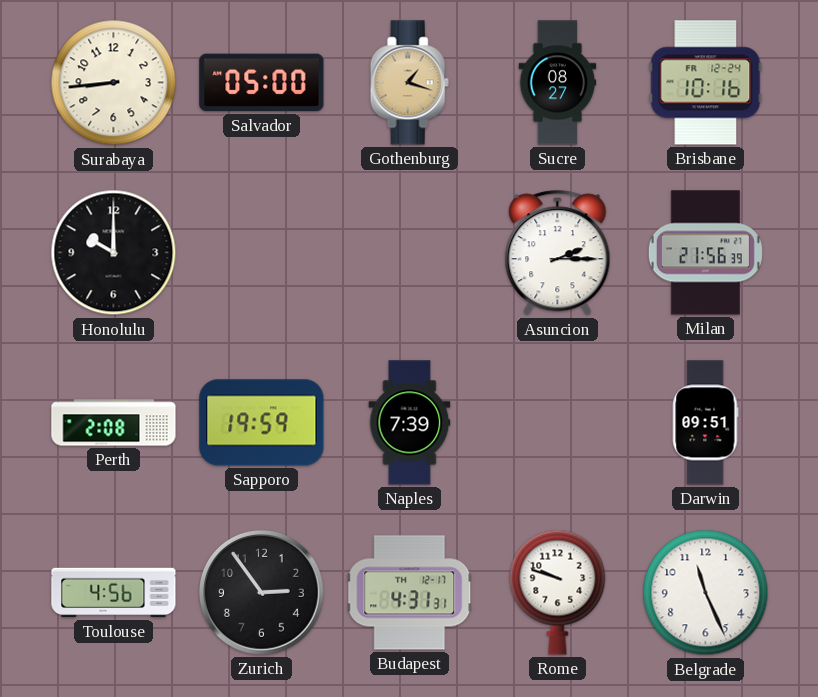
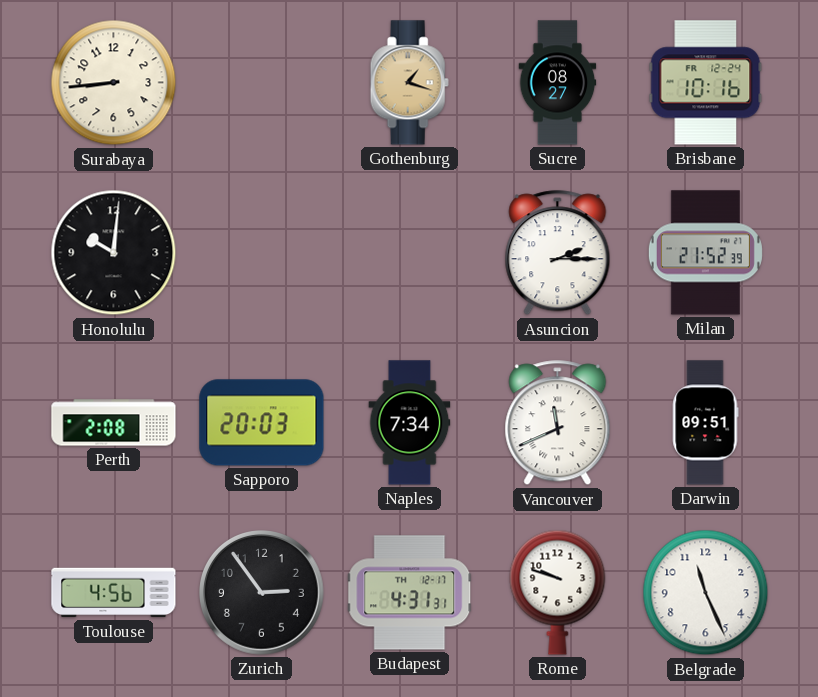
Salvador: 05:00 -> none (262, 83)
Honolulu: 10:00 -> 10:01 (114, 253)
Milan: 21:56 -> 21:52 (705, 253)
Sapporo: 19:59 -> 20:03 (262, 423)
Naples: 7:39 -> 7:34 (410, 423)
Vancouver: none -> 11:41 (558, 423)
